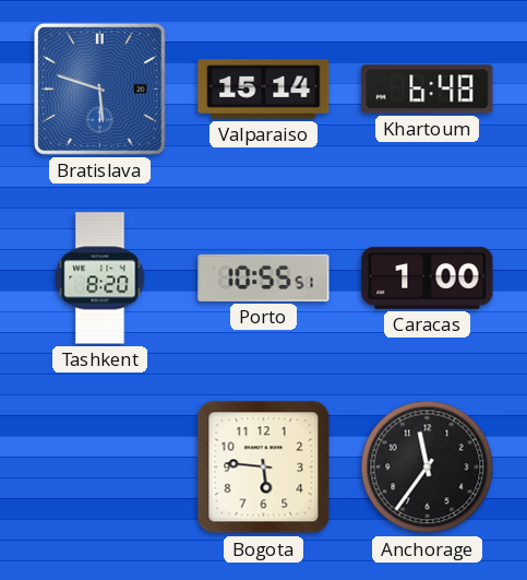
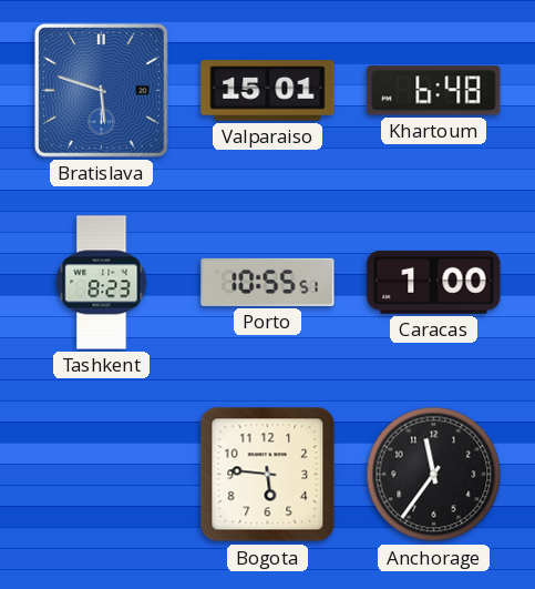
Valparaiso: 15:14 -> 15:01 (268, 91)
Tashkent: 8:20 -> 8:23 (102, 283)
